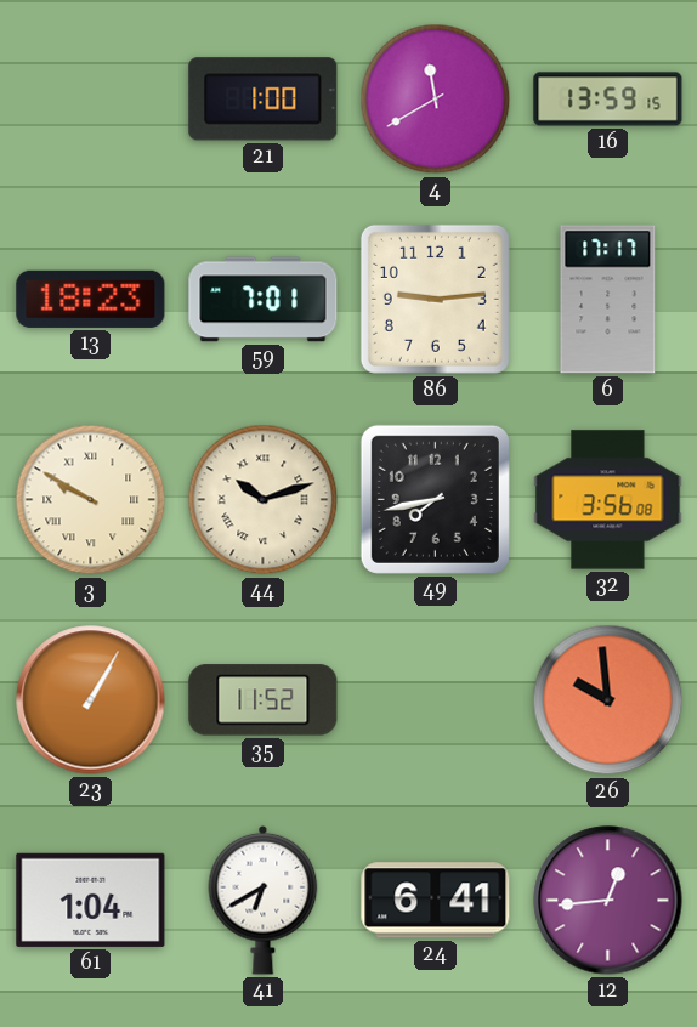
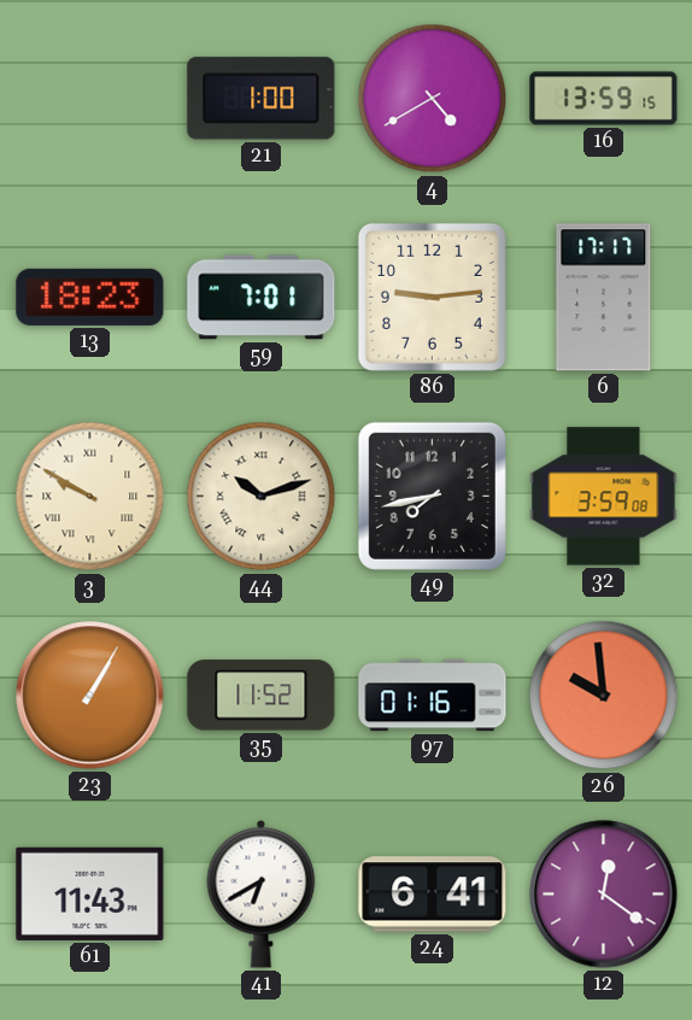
4: 11:40 -> 4:40 (433, 99)
32: 3:56 -> 3:59 (604, 497)
97: none -> 01:16 (433, 696)
61: 1:04 -> 11:43 (90, 893)
12: 12:44 -> 12:21 (604, 895)
